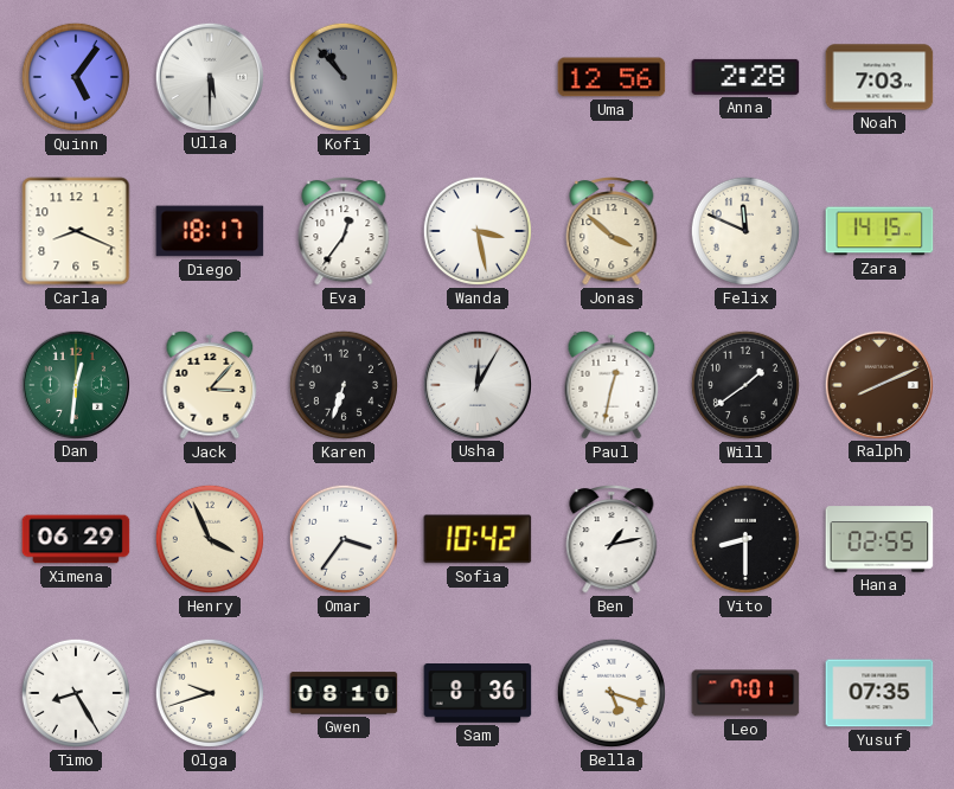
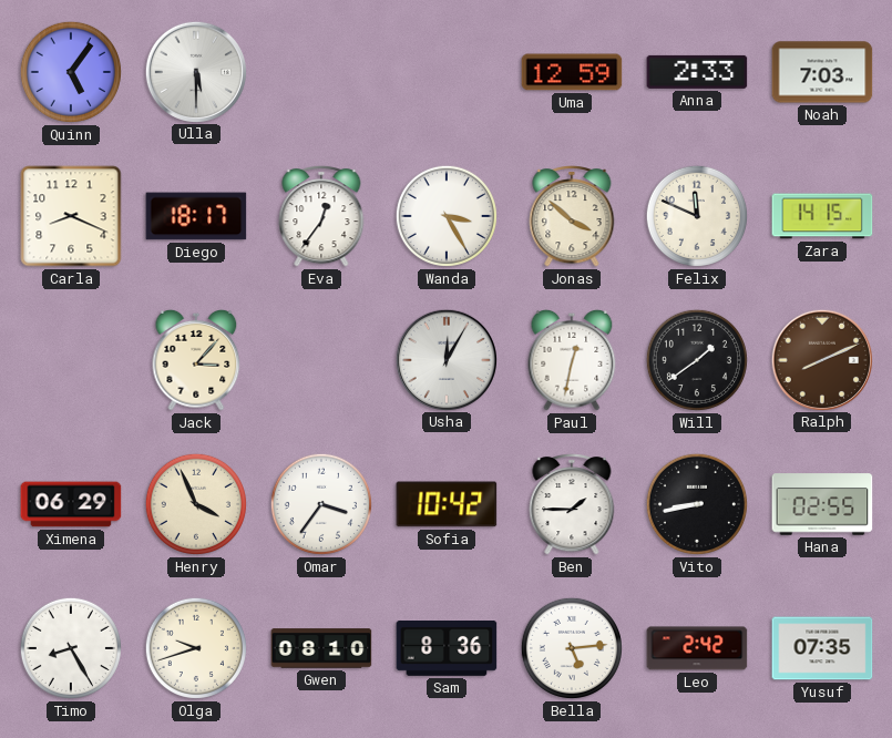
Kofi: 10:53 -> none (344, 77)
Uma: 12:56 -> 12:59 (572, 72)
Anna: 2:28 -> 2:33 (697, 72)
Wanda: 3:28 -> 3:25 (447, 216)
Dan: 12:31 -> none (75, 384)
Karen: 6:33 -> none (344, 385)
Ben: 1:13 -> 1:45 (572, 504)
Vito: 8:30 -> 8:43 (697, 504)
Bella: 5:18 -> 5:14 (572, 648)
Leo: 7:01 -> 2:42 (697, 648)
